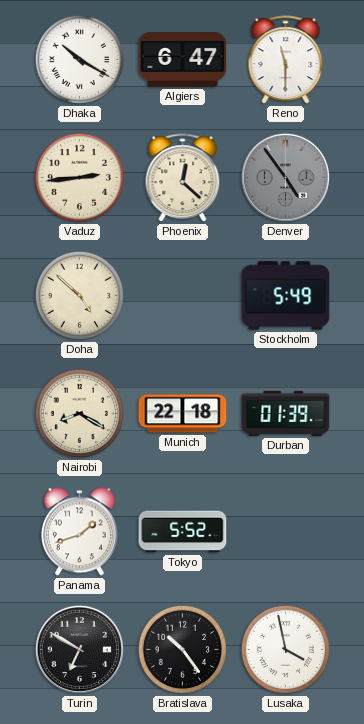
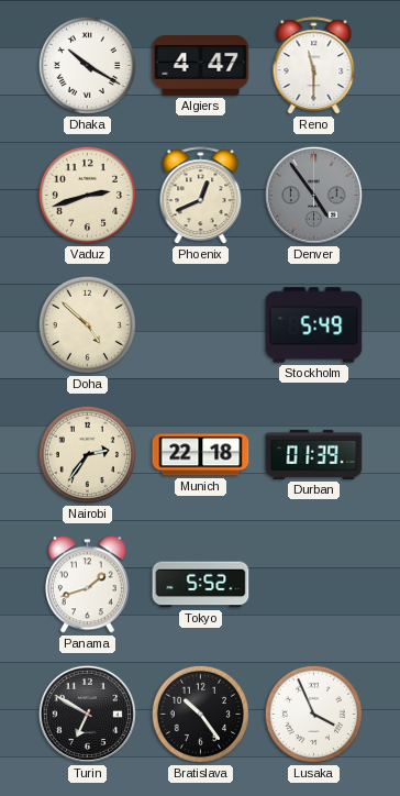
Algiers: 6:47 -> 4:47 (201, 66)
Vaduz: 2:44 -> 2:42 (87, 195)
Phoenix: 12:22 -> 12:41 (201, 196)
Nairobi: 8:20 -> 2:36 (87, 454)
Lusaka: 3:58 -> 3:56 (313, 714)
